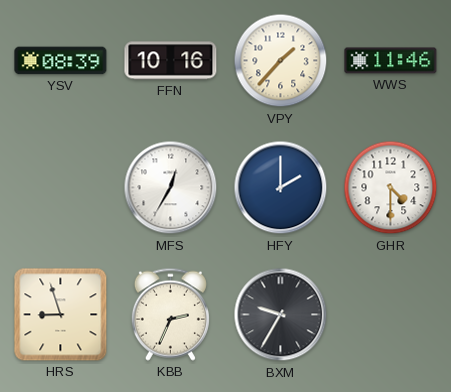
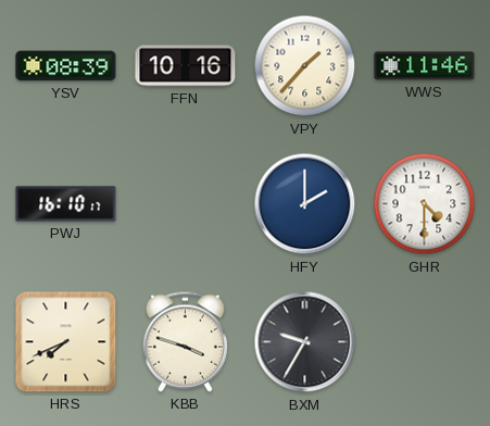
PWJ: none -> 16:10 (66, 204)
MFS: 12:35 -> none (171, 188)
HRS: 8:57 -> 7:41 (66, 342)
KBB: 2:34 -> 3:48 (185, 341)
